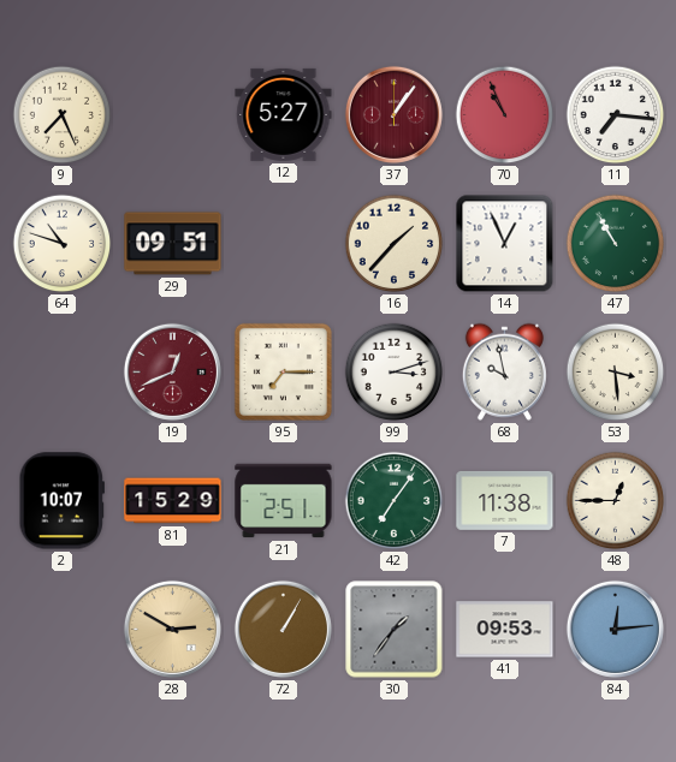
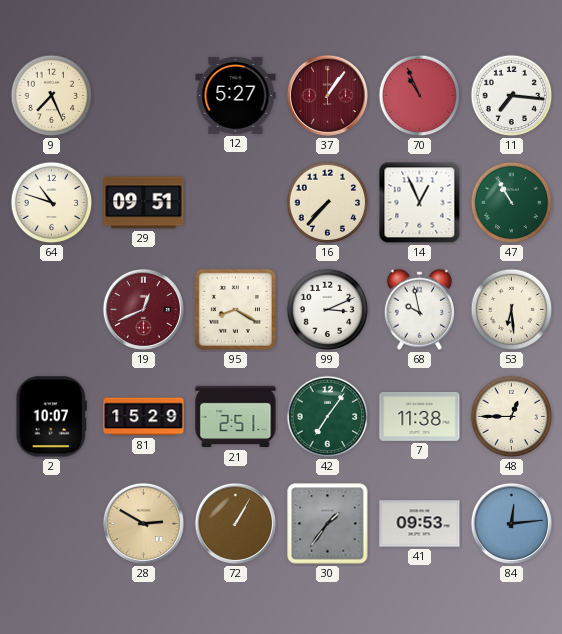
16: 1:37 -> 7:37 (328, 203)
95: 7:15 -> 8:20 (235, 309)
99: 3:12 -> 3:11 (328, 310)
53: 3:29 -> 6:29 (512, 310)
